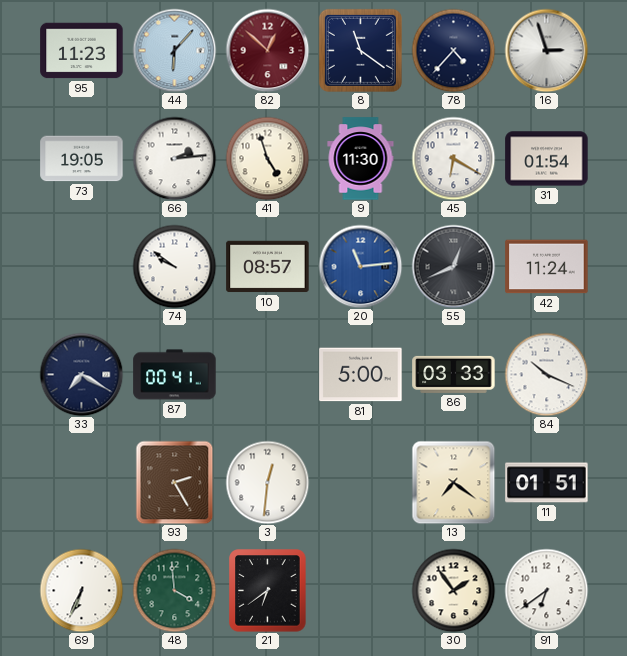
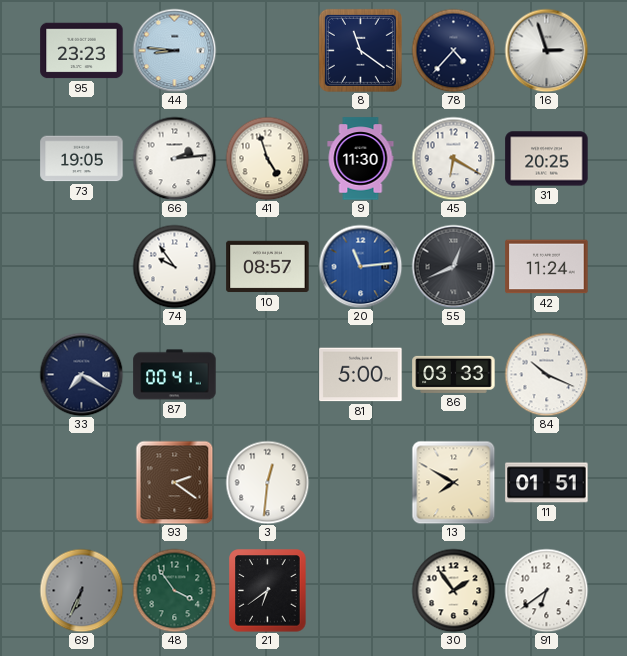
95: 11:23 -> 23:23 (82, 51)
44: 6:07 -> 8:46 (174, 50)
82: 12:52 -> none (267, 50)
31: 01:54 -> 20:25 (547, 159)
74: 9:51 -> 9:54 (174, 266)
93: 2:25 -> 2:21 (175, 482)
13: 7:21 -> 7:50 (453, 482)
69 dial: white -> grey (81, 590)
48: 3:59 -> 3:54 (174, 590)
